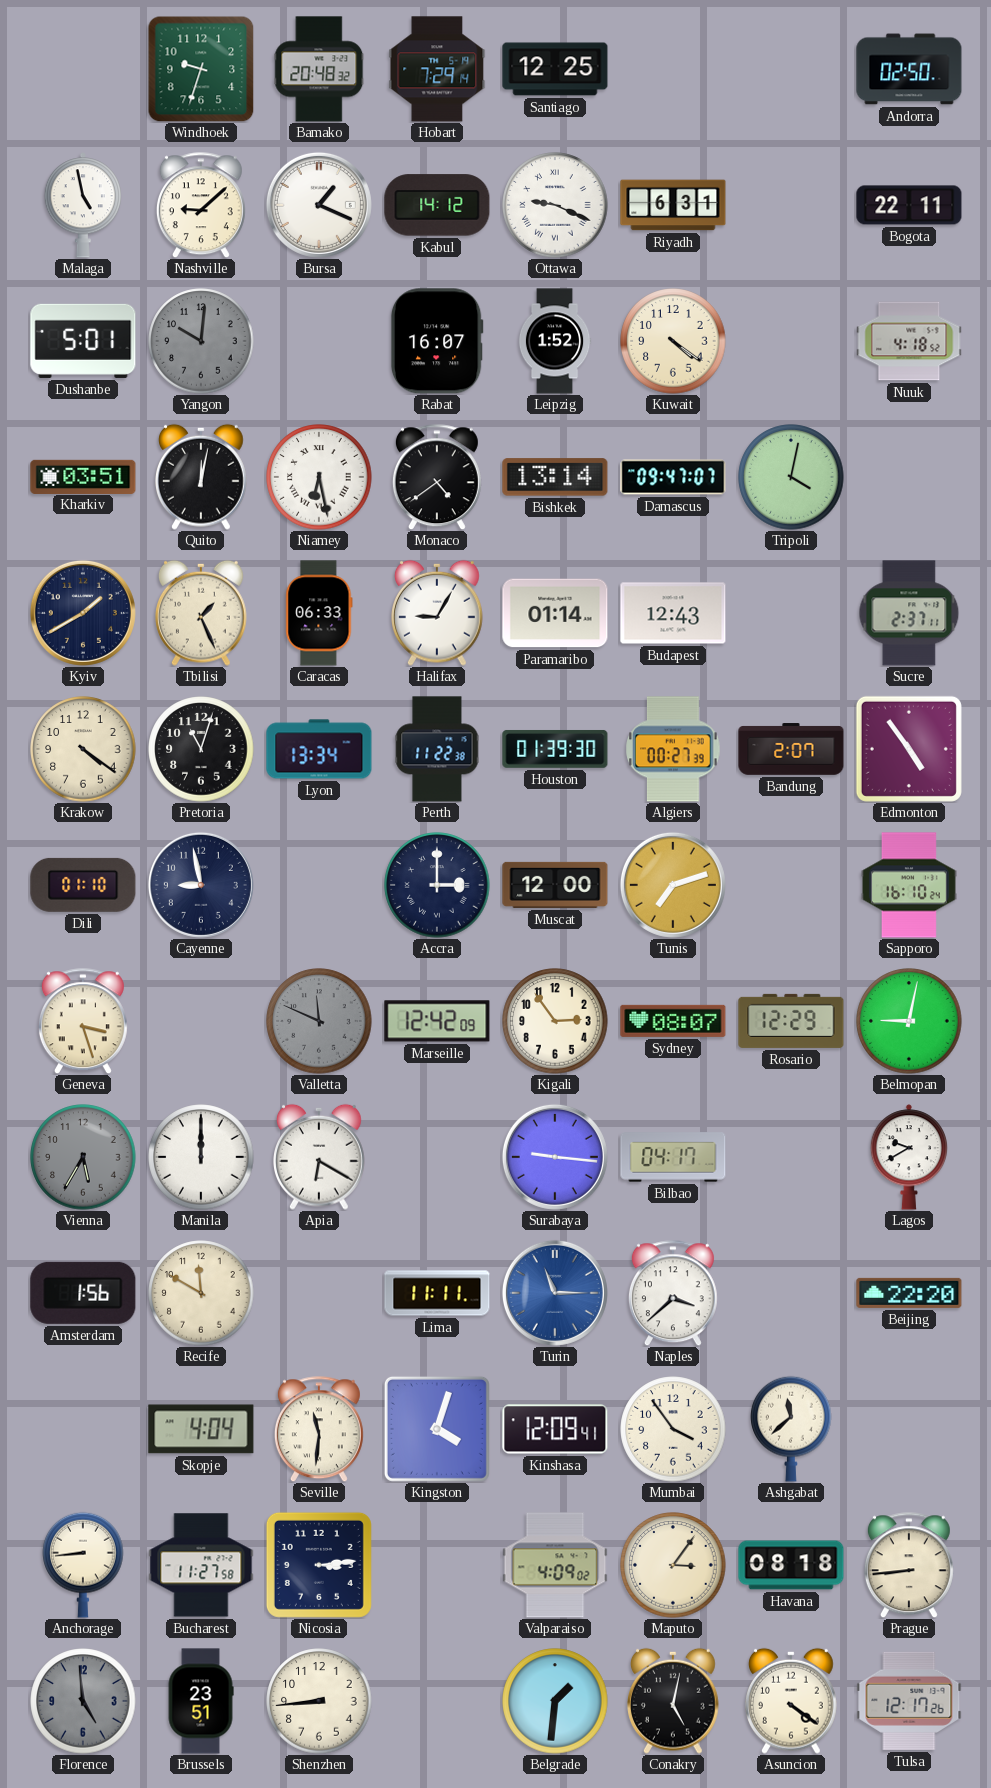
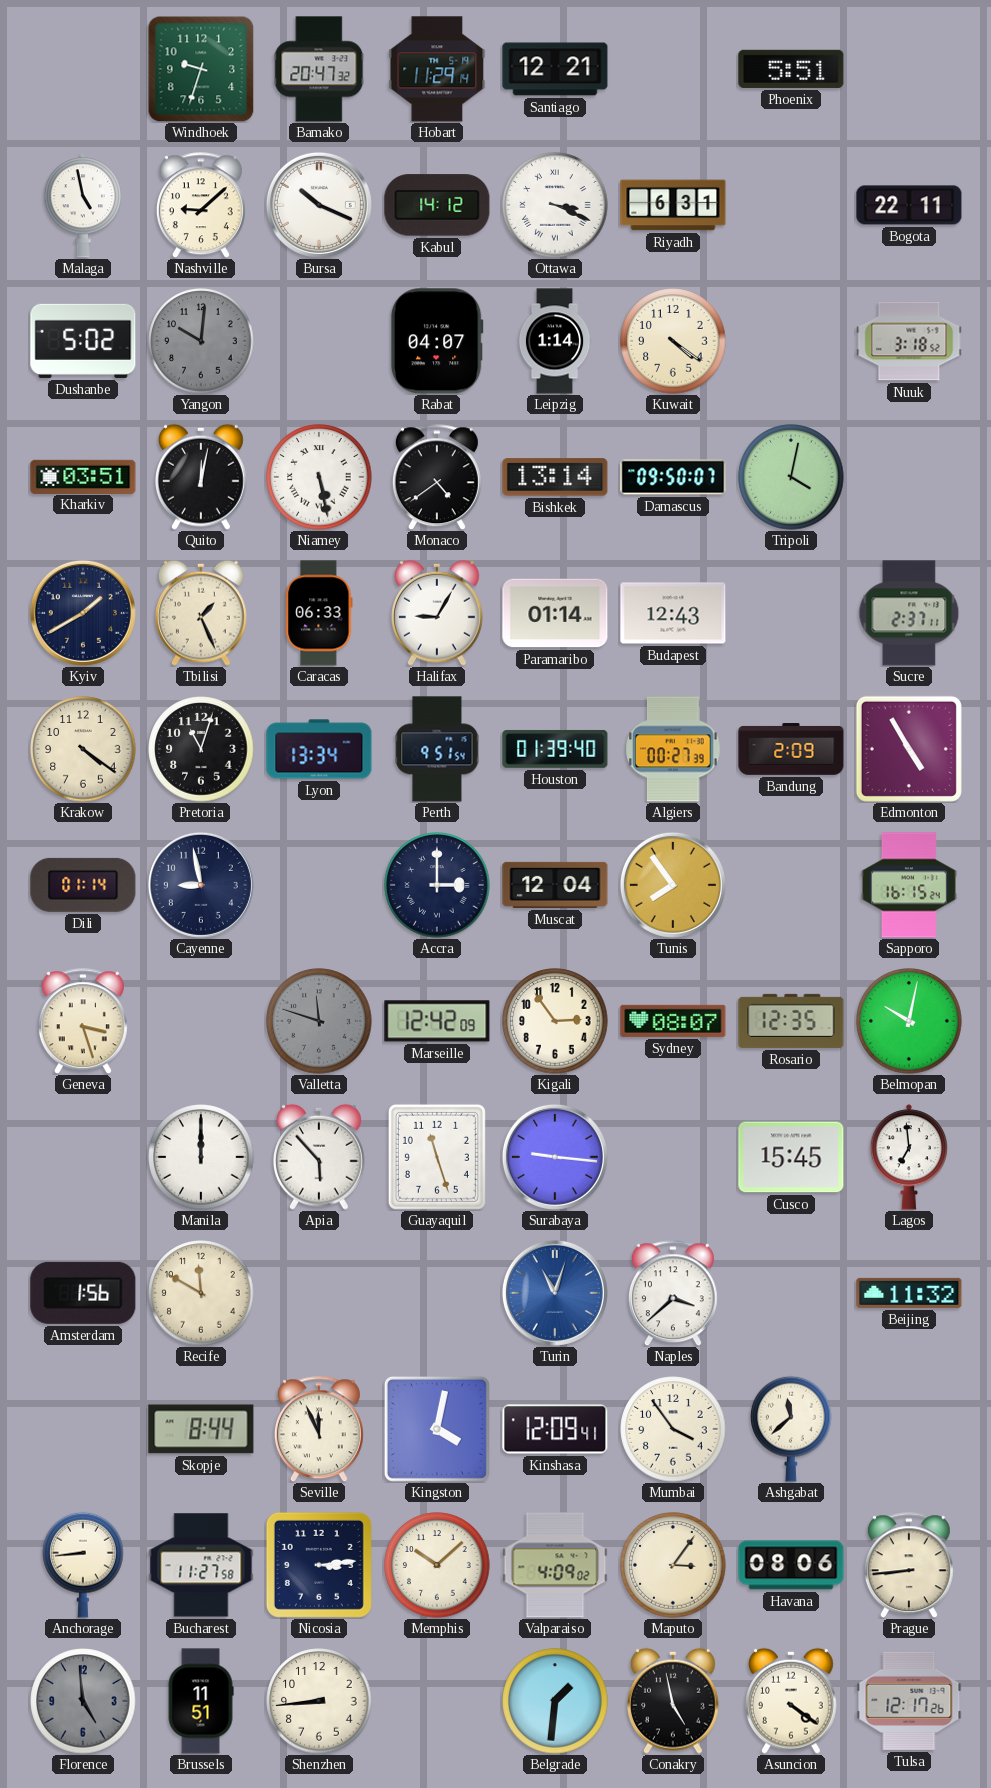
Bamako: 20:48 -> 20:47 (319, 69)
Hobart: 7:29 -> 11:29 (437, 69)
Santiago: 12:25 -> 12:21 (555, 69)
Phoenix: none -> 5:51 (791, 69)
Andorra: 02:50 -> none (909, 69)
Bursa: 1:19 -> 10:19 (319, 205)
Ottawa: 9:19 -> 3:19 (555, 205)
Dushanbe: 5:01 -> 5:02 (83, 341)
Rabat: 16:07 -> 04:07 (437, 341)
Leipzig: 1:52 -> 1:14 (555, 341)
Nuuk: 4:18 -> 3:18 (909, 341)
Niamey: 6:28 -> 5:28 (319, 477)
Damascus: 09:47 -> 09:50 (673, 477)
Perth: 11:22 -> 9:51 (437, 749)
Houston: 01:39:30 -> 01:39:40 (555, 749)
Bandung: 2:07 -> 2:09 (791, 749)
Edmonton: 4:54 -> 4:55 (909, 749)
Dili: 01:10 -> 01:14 (83, 885)
Muscat: 12:00 -> 12:04 (555, 885)
Tunis: 7:12 -> 7:54 (673, 885)
Sapporo: 16:10 -> 16:15 (909, 885)
Valletta: 11:49 -> 11:48 (319, 1021)
Rosario: 12:29 -> 12:35 (791, 1021)
Belmopan: 9:02 -> 10:02 (909, 1021)
Vienna: 5:35 -> none (83, 1157)
Apia: 6:20 -> 5:53 (320, 1157)
Guayaquil: none -> 11:27 (437, 1157)
Bilbao: 04:17 -> none (673, 1157)
Cusco: none -> 15:45 (791, 1157)
Lagos: 9:40 -> 6:59 (909, 1157)
Lima: 11:11 -> none (437, 1293)
Turin: 11:15 -> 11:03 (555, 1293)
Beijing: 22:20 -> 11:32 (909, 1293)
Skopje: 4:04 -> 8:44 (201, 1429)
Seville: 11:31 -> 11:56 (319, 1429)
Kingston: 4:03 -> 4:02 (437, 1429)
Memphis: none -> 10:08 (437, 1565)
Havana: 08:18 -> 08:06 (791, 1565)
Brussels: 23:51 -> 11:51 (201, 1701)
Conakry: 5:02 -> 4:58 (674, 1701)
